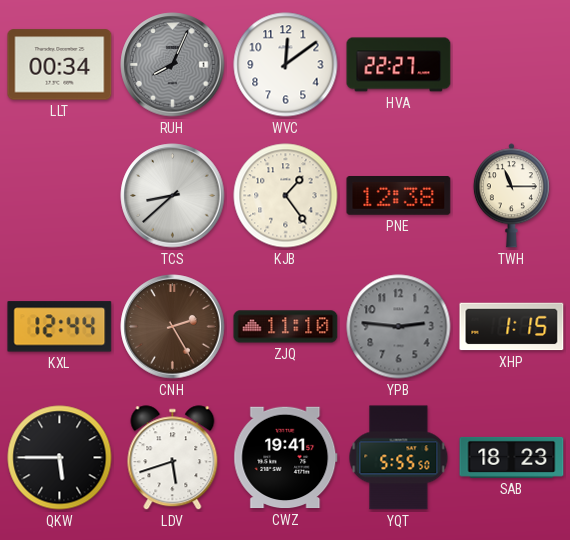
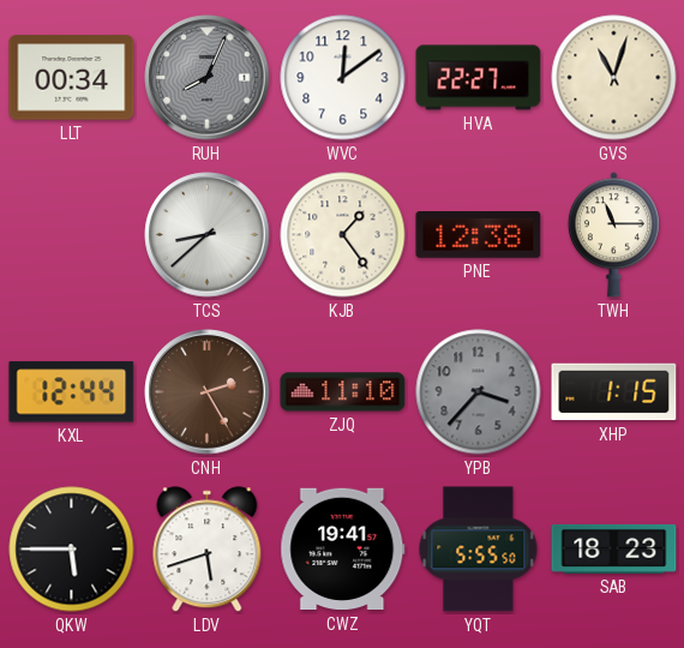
GVS: none -> 11:03 (614, 78)
YPB: 2:46 -> 3:37 (479, 392)
